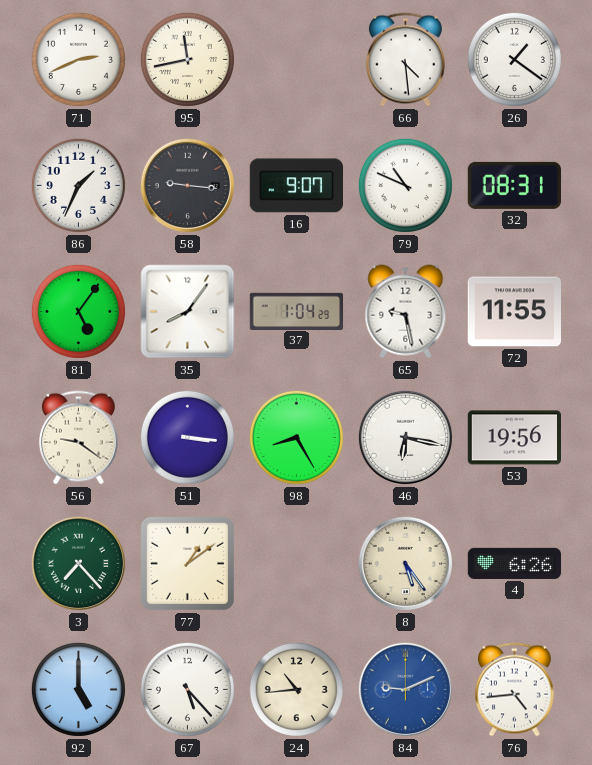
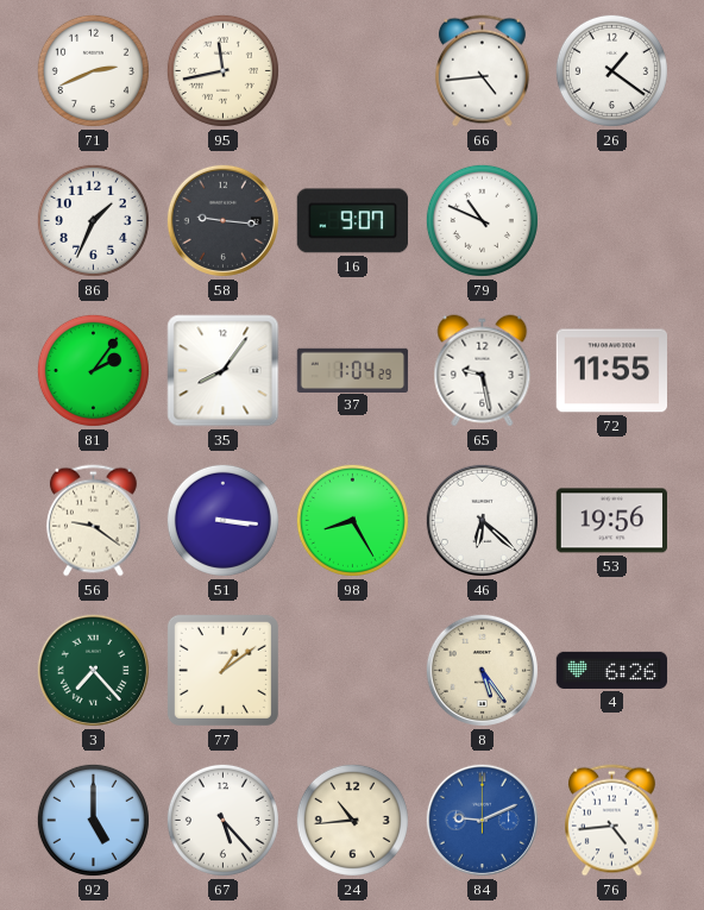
66: 4:29 -> 4:44 (482, 71)
32: 08:31 -> none (514, 185)
81: 5:06 -> 2:06 (93, 370)
46: 6:17 -> 6:22 (482, 520)
